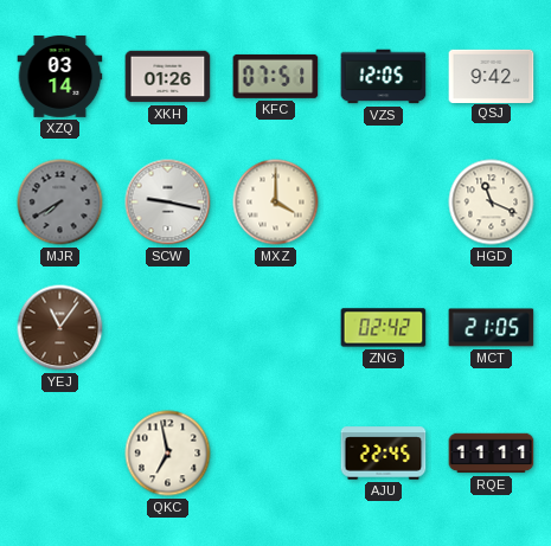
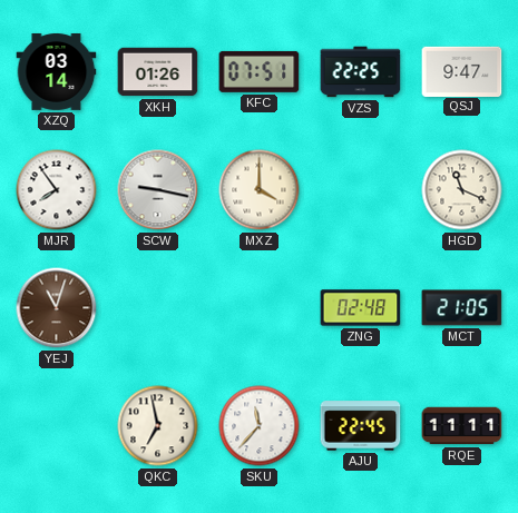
VZS: 12:05 -> 22:25 (361, 72)
QSJ: 9:42 -> 9:47 (462, 71)
MJR: 7:40 -> 7:54 (57, 190)
MJR dial: grey -> white (57, 190)
YEJ: 11:06 -> 11:03 (57, 308)
ZNG: 02:42 -> 02:48 (361, 308)
SKU: none -> 11:37 (260, 426)
